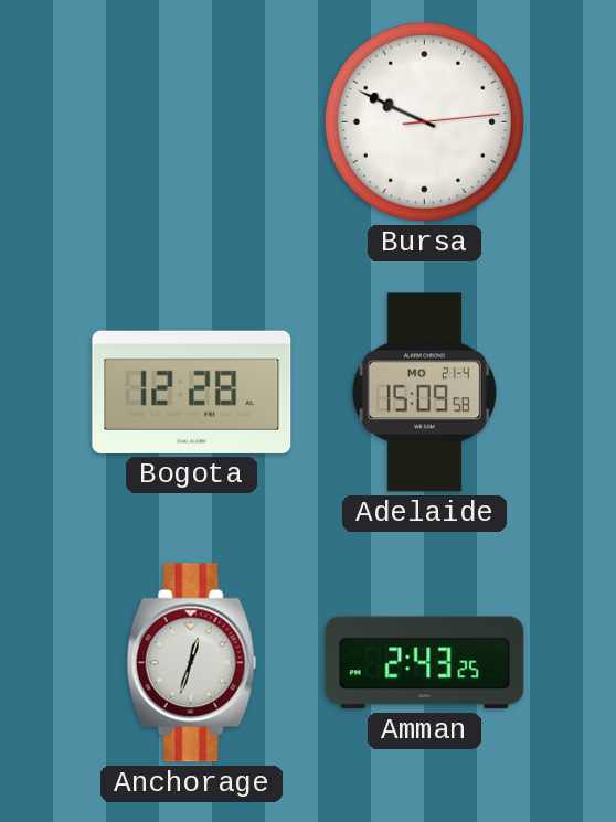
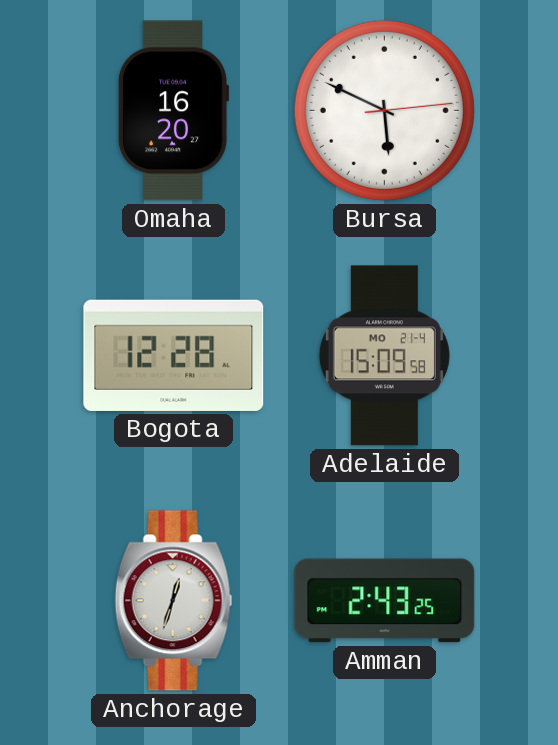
Omaha: none -> 16:20 (173, 111)
Bursa: 9:49 -> 5:49 (384, 110)
